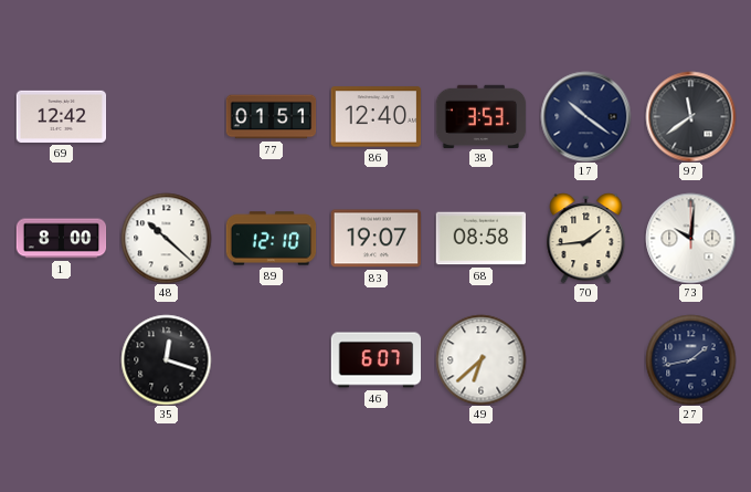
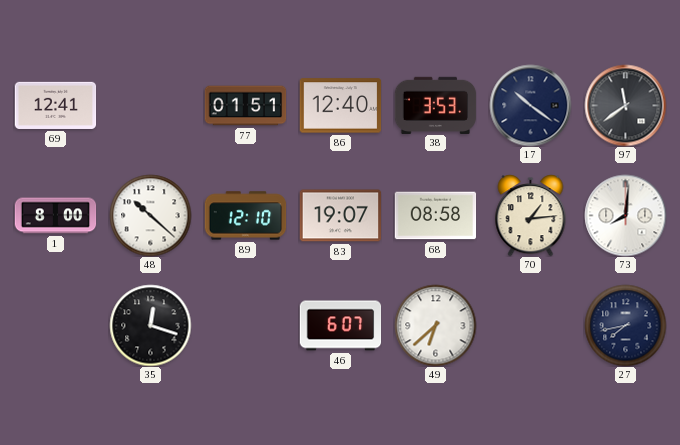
69: 12:42 -> 12:41 (55, 105)
70: 1:44 -> 1:14 (531, 215)
73: 10:01 -> 8:01 (625, 215)
27: 1:43 -> 7:43 (625, 325)
